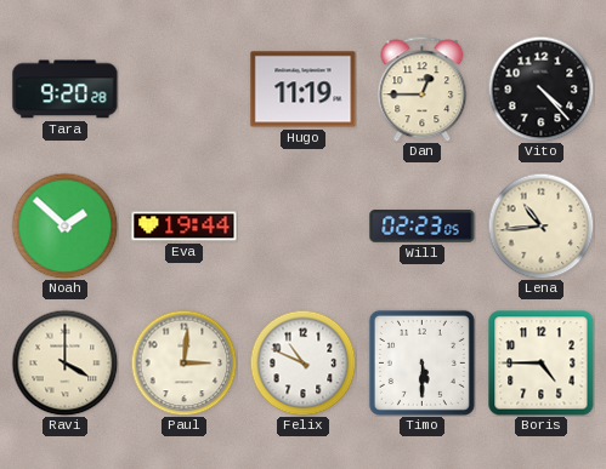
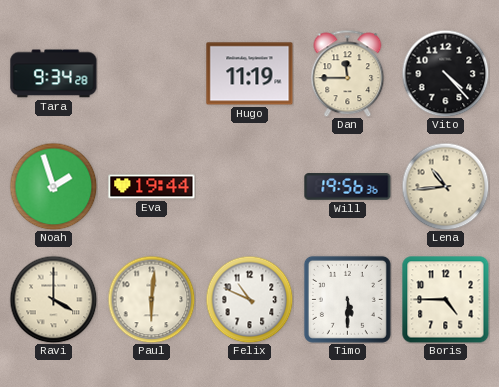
Tara: 9:20 -> 9:34 (54, 74)
Dan: 12:45 -> 11:45 (348, 73)
Noah: 1:52 -> 1:57 (53, 186)
Will: 02:23 -> 19:56 (348, 187)
Paul: 3:01 -> 6:01 (151, 299)
